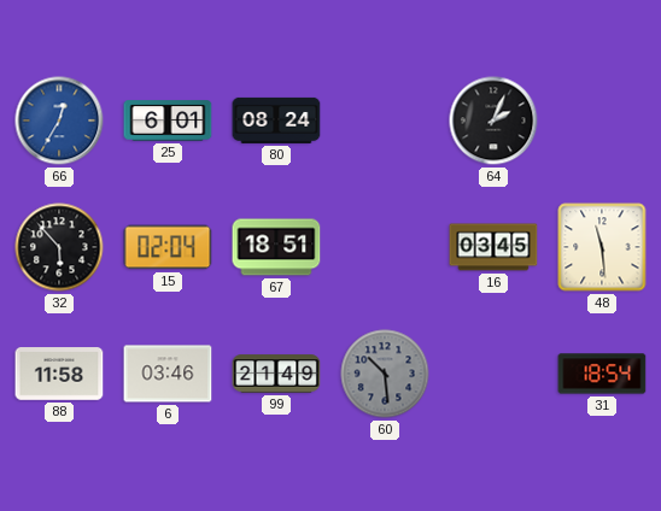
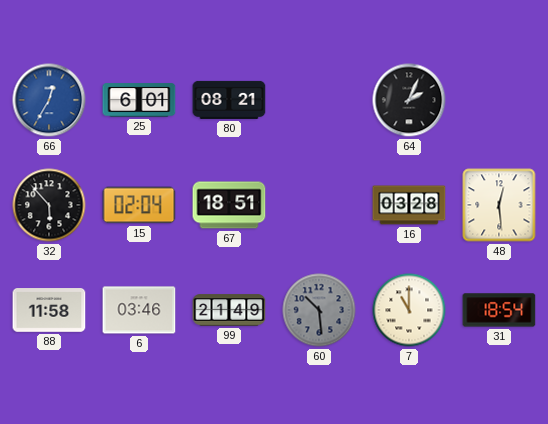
80: 08:24 -> 08:21 (229, 100)
16: 03:45 -> 03:28 (409, 205)
48: 11:29 -> 12:29 (499, 205)
7: none -> 11:00 (409, 310)
